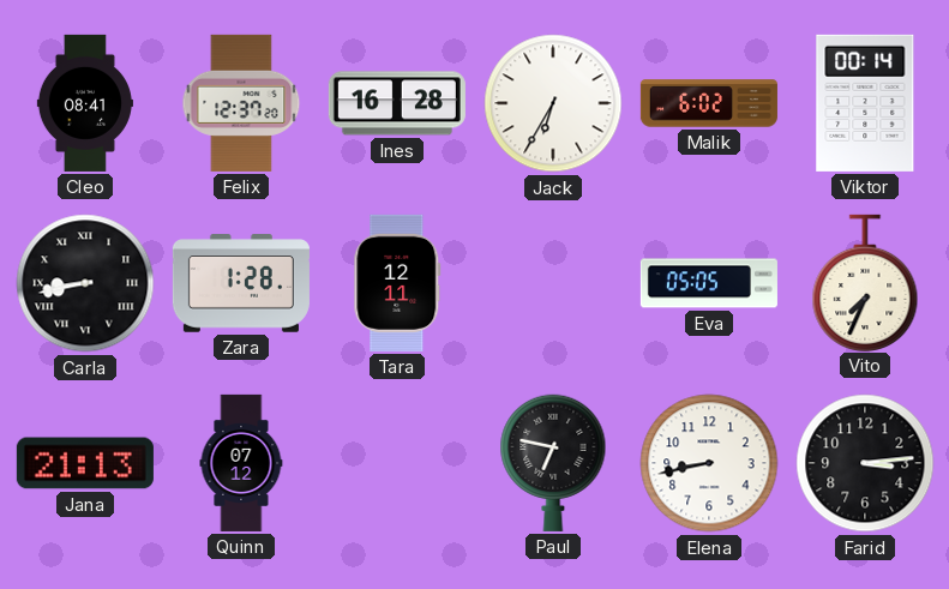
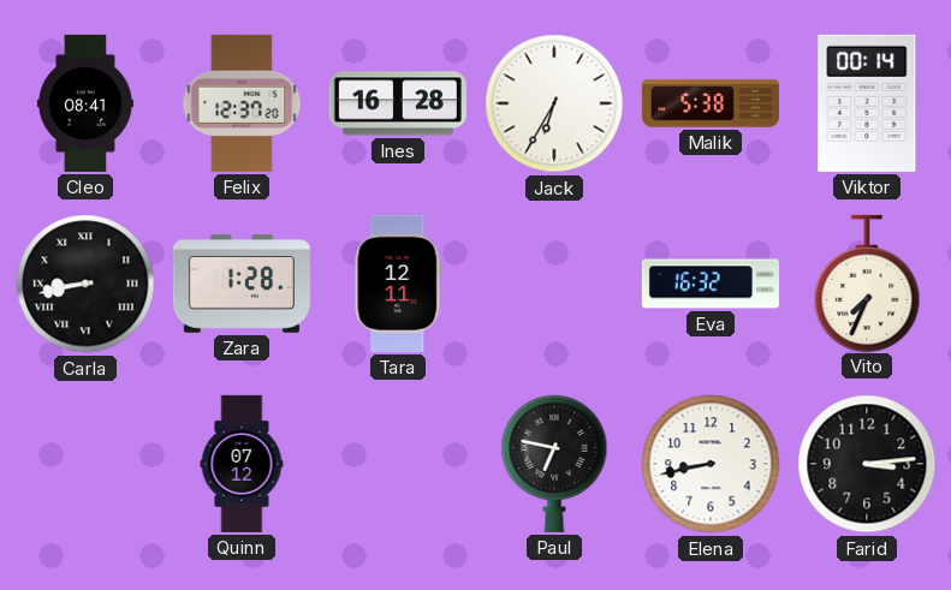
Malik: 6:02 -> 5:38 (711, 103)
Eva: 05:05 -> 16:32 (711, 284)
Jana: 21:13 -> none (85, 463)
